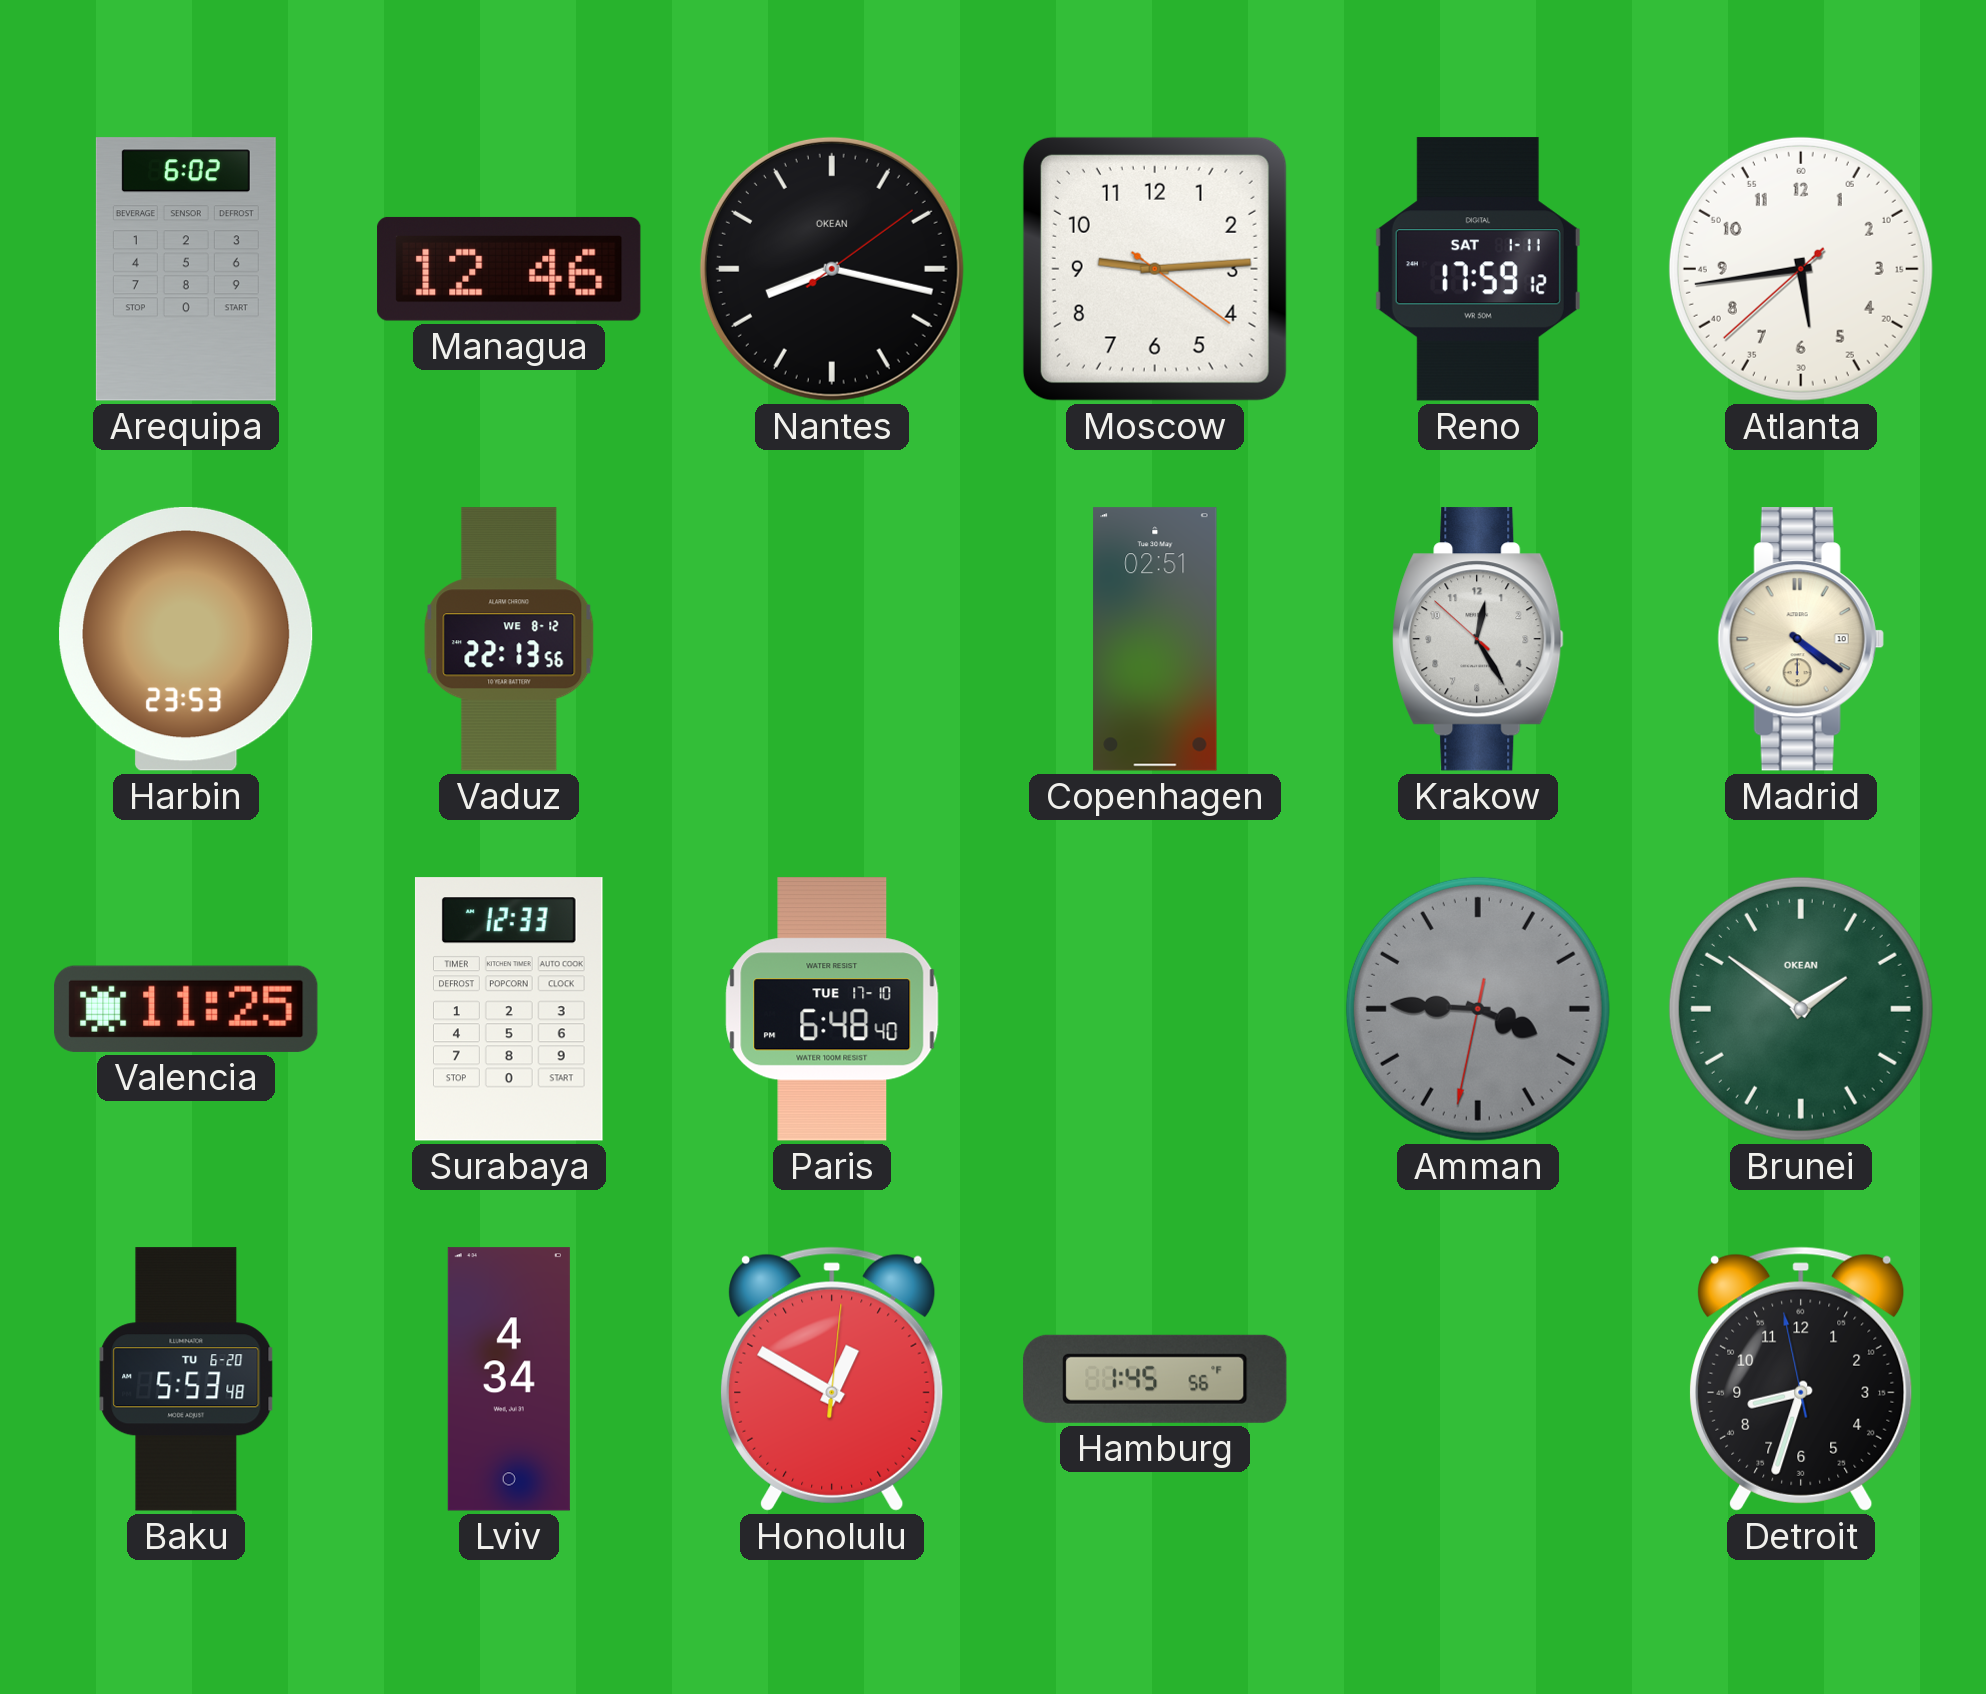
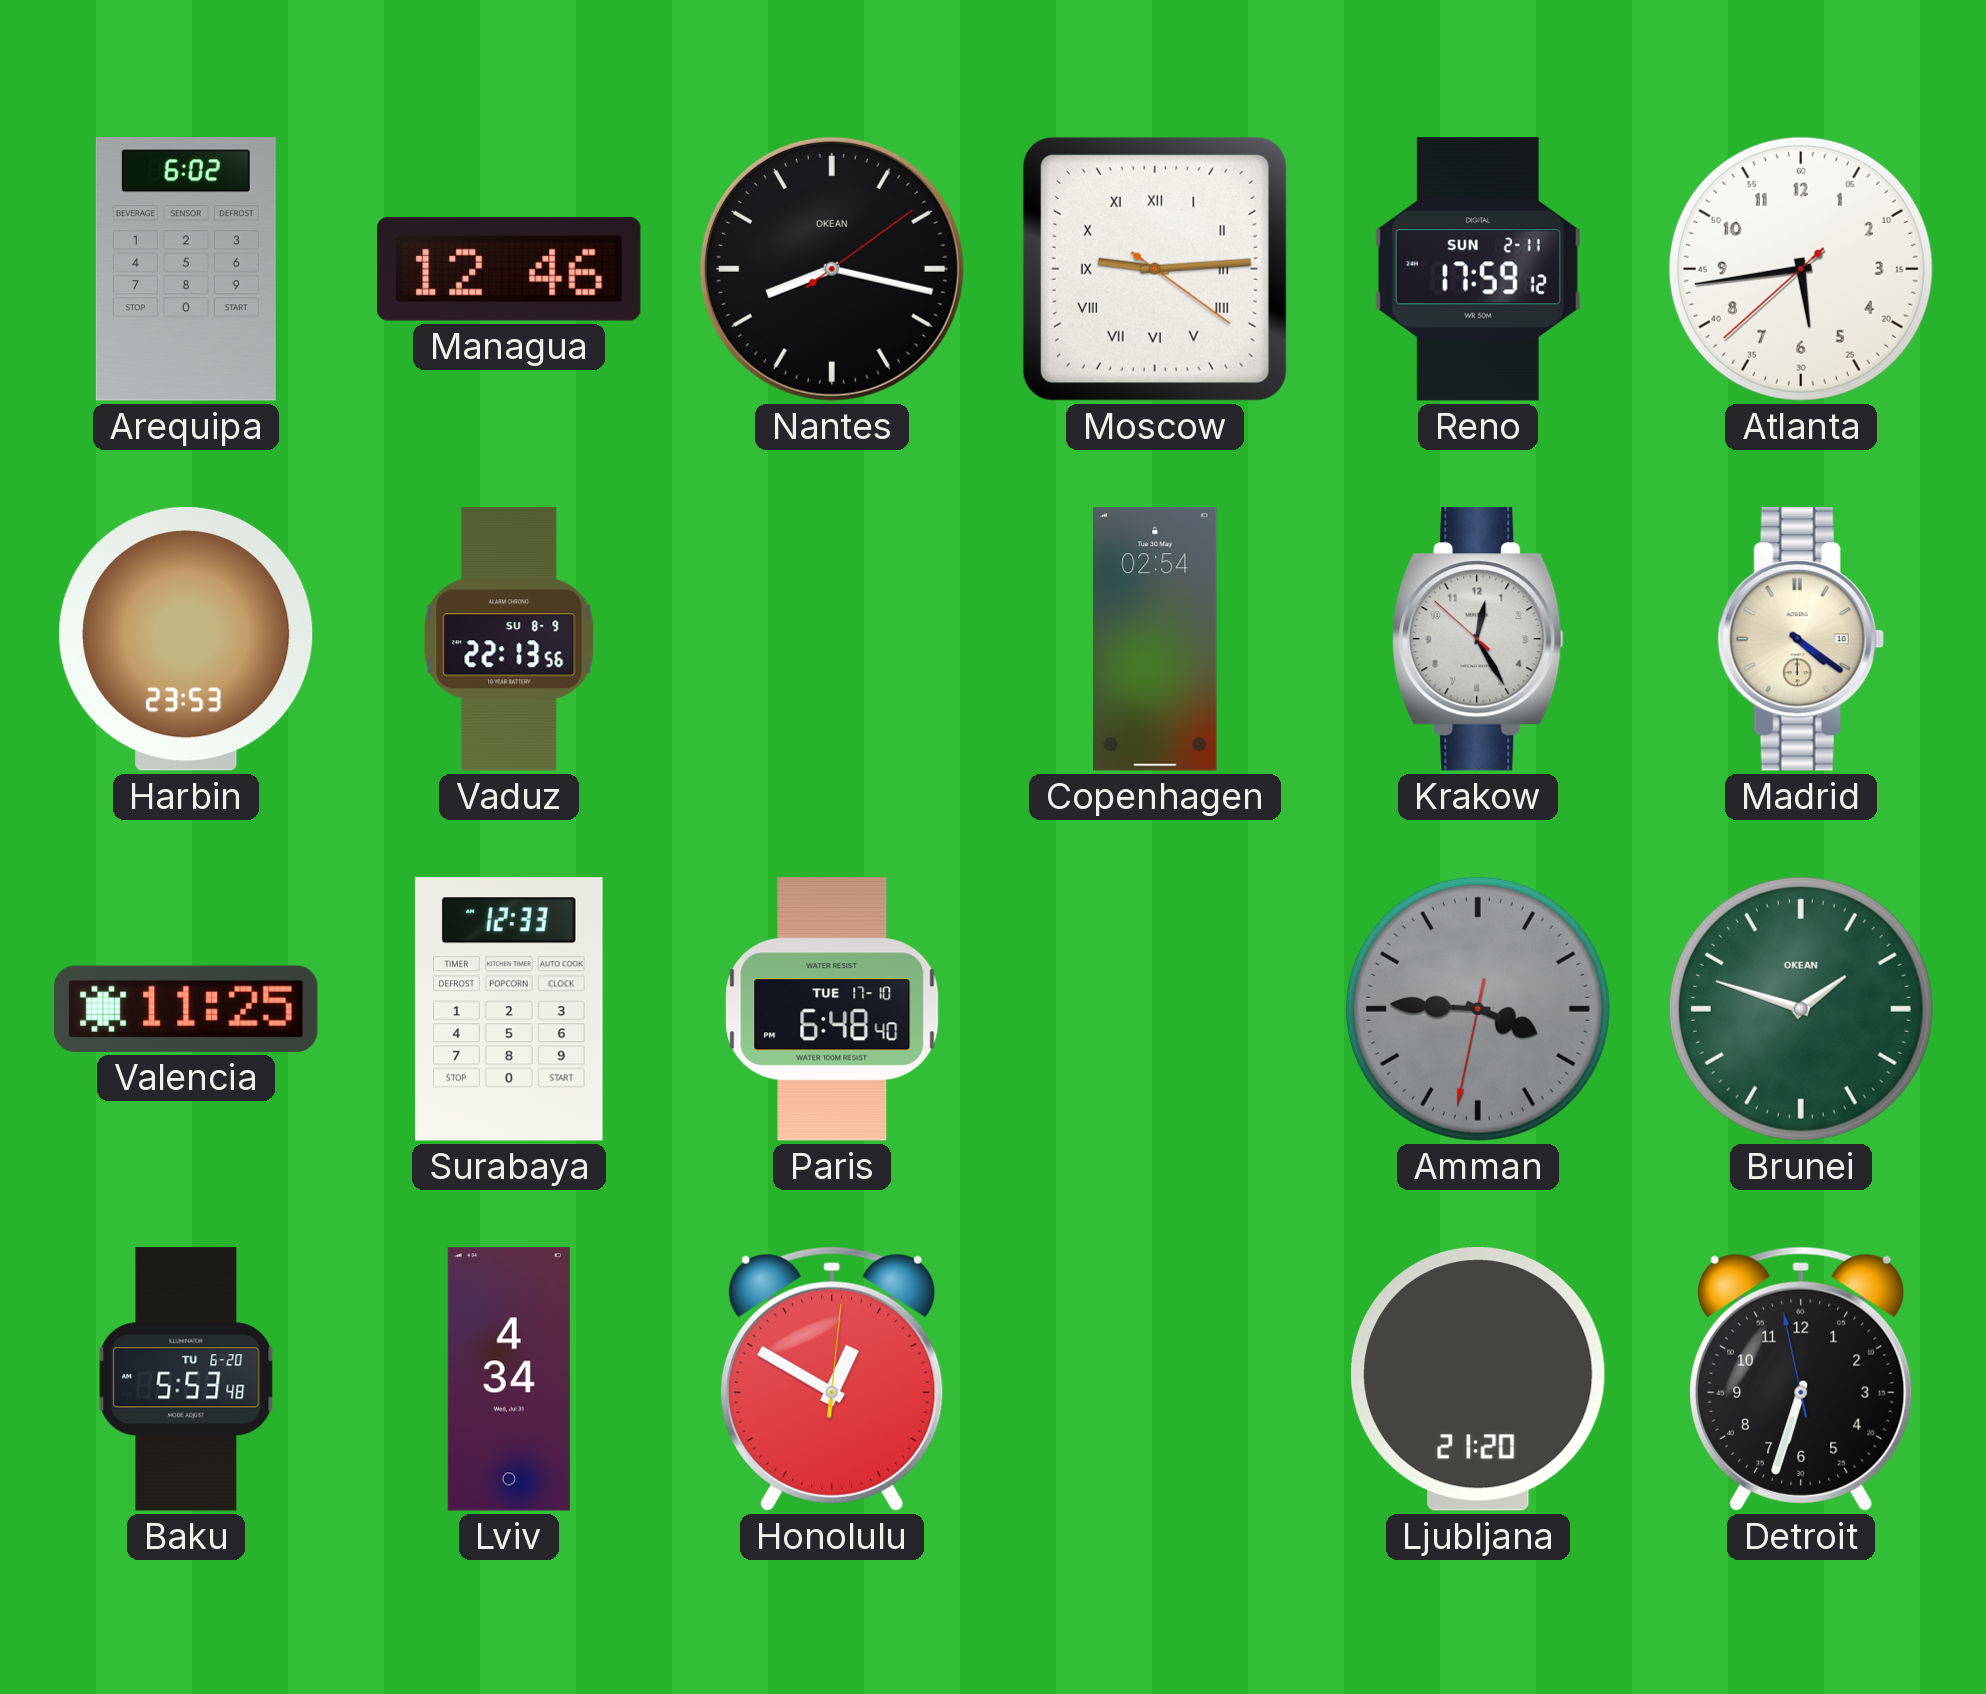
Moscow numerals: Arabic -> Roman (1155, 269)
Reno date: SAT 1-11 -> SUN 2-11 (1478, 269)
Vaduz date: WE 8-12 -> SU 8-9 (509, 639)
Copenhagen: 02:51 -> 02:54 (1155, 639)
Brunei: 1:51 -> 1:48 (1801, 1009)
Hamburg: 1:45 -> none (1155, 1379)
Ljubljana: none -> 21:20 (1479, 1380)
Detroit: 8:32 -> 6:32 (1801, 1379)
